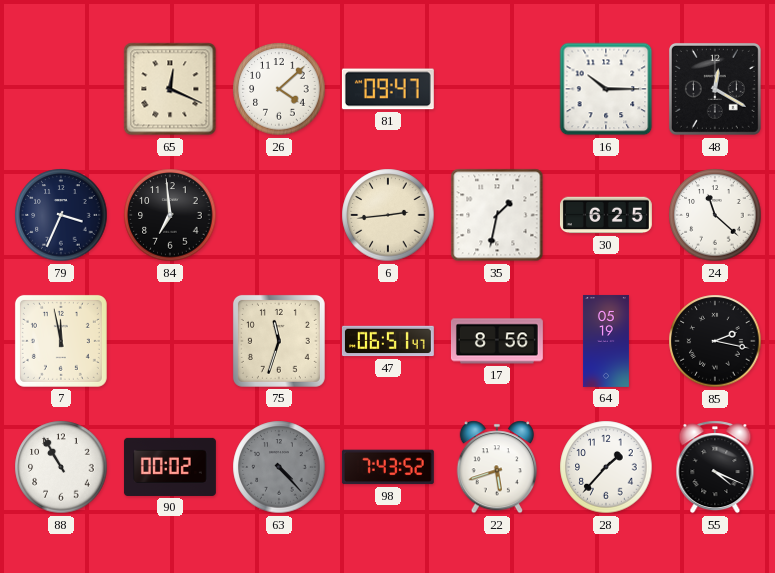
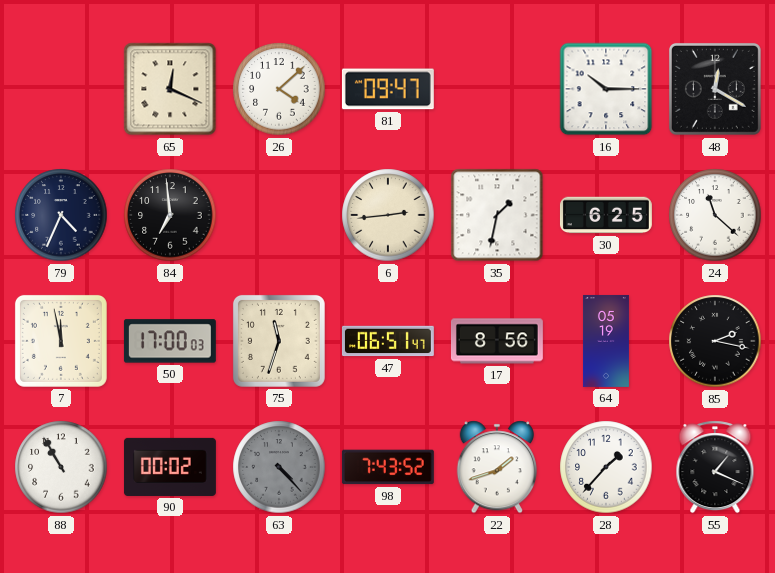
79: 3:34 -> 4:34 (61, 215)
50: none -> 17:00 (170, 341)
22: 5:42 -> 1:42 (496, 467)
55: 4:19 -> 1:19 (715, 467)
